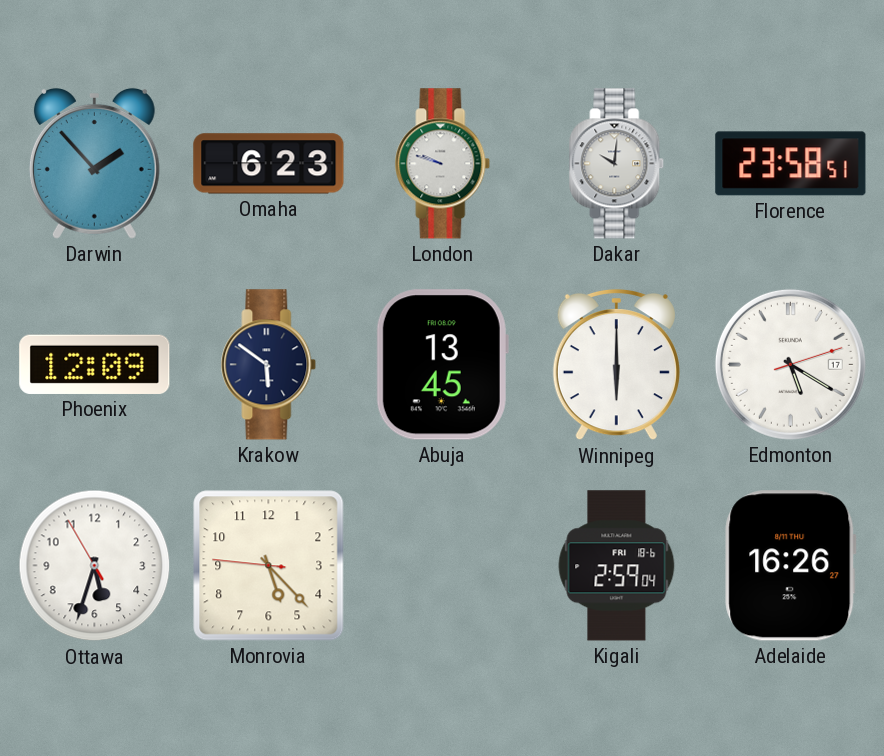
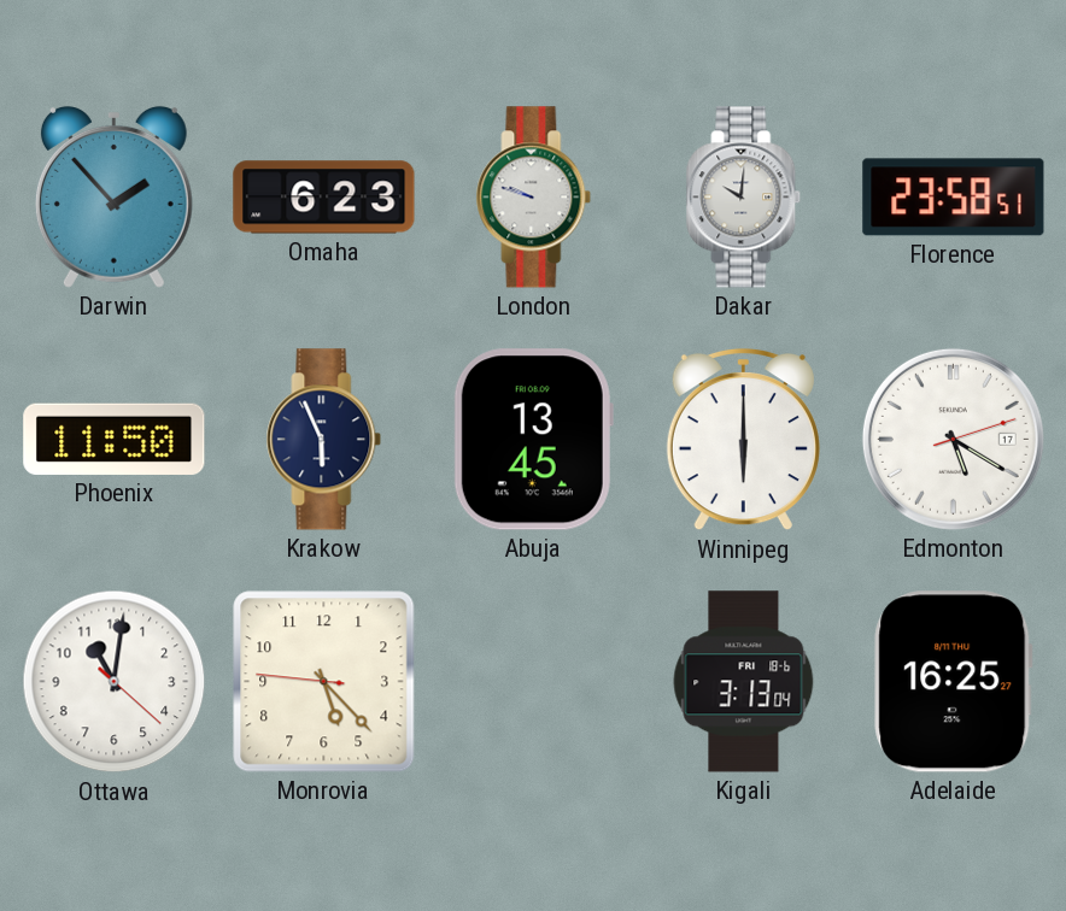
Phoenix: 12:09 -> 11:50 (115, 439)
Krakow: 5:51 -> 5:56 (324, 440)
Ottawa: 5:32 -> 11:01 (115, 682)
Kigali: 2:59 -> 3:13 (744, 682)
Adelaide: 16:26 -> 16:25 (954, 682)
